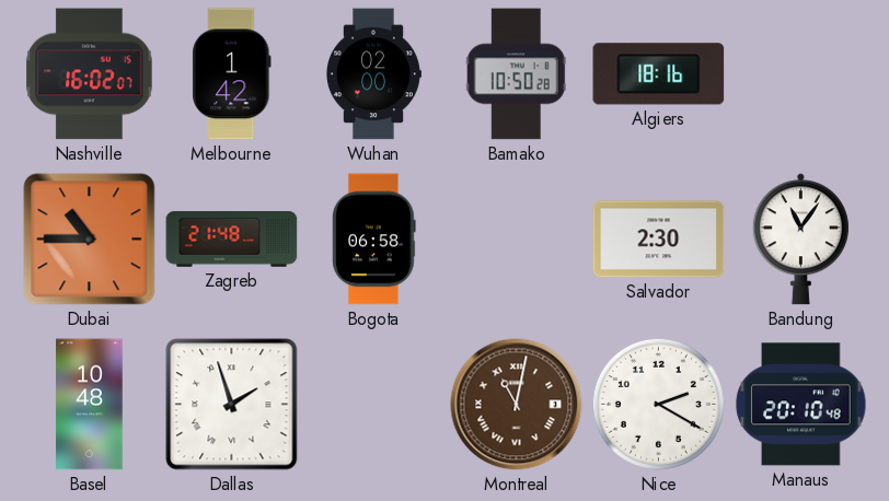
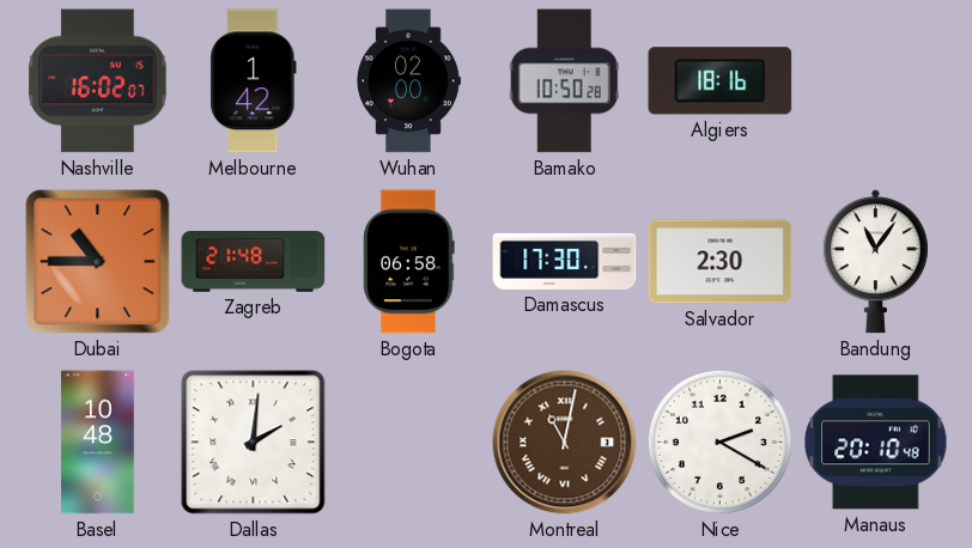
Damascus: none -> 17:30 (565, 261)
Dallas: 1:57 -> 2:01 (254, 443)
